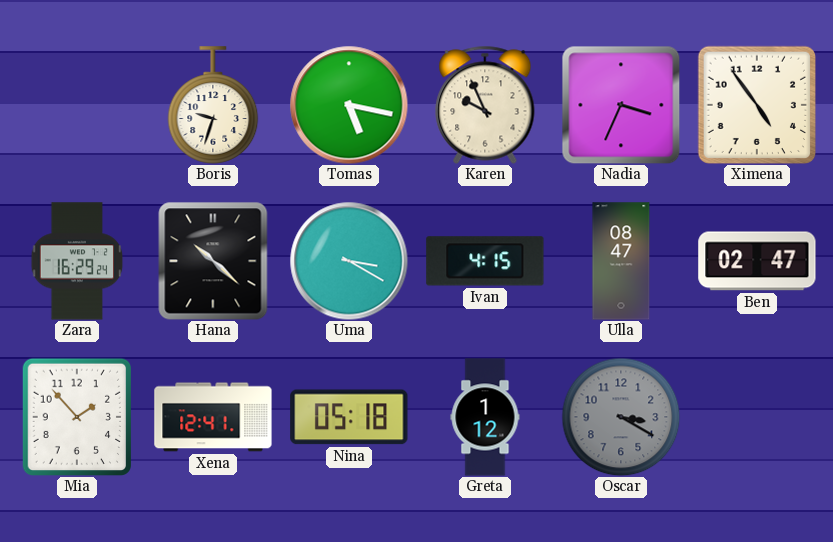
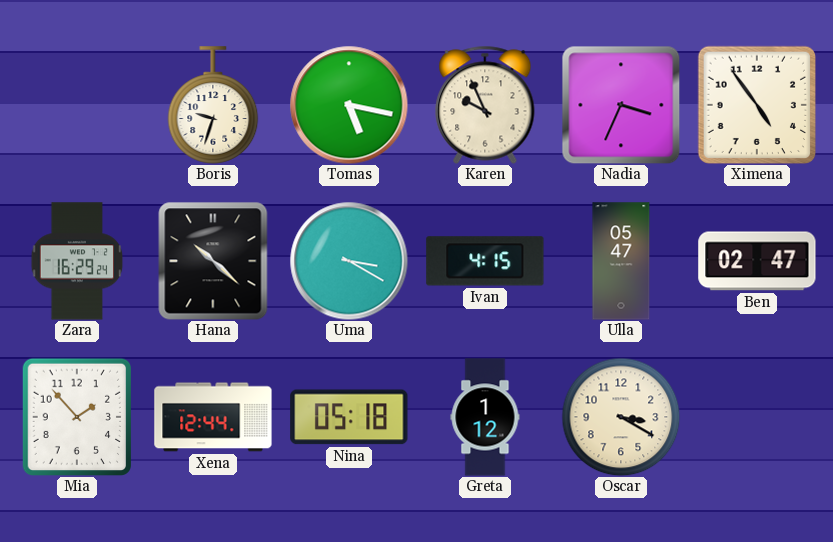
Ulla: 08:47 -> 05:47 (621, 261)
Xena: 12:41 -> 12:44 (213, 417)
Oscar dial: grey -> cream (621, 417)
